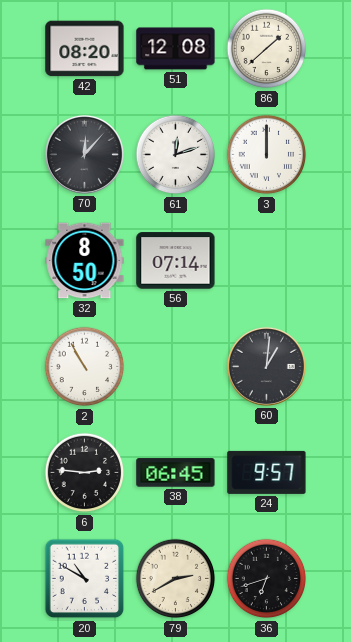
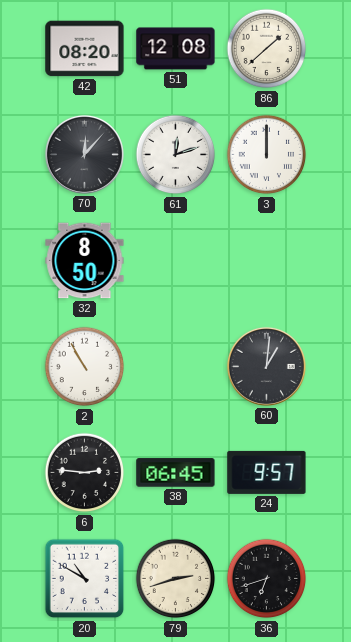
56: 07:14 -> none (176, 261)
79: 2:40 -> 2:42 (176, 579)
